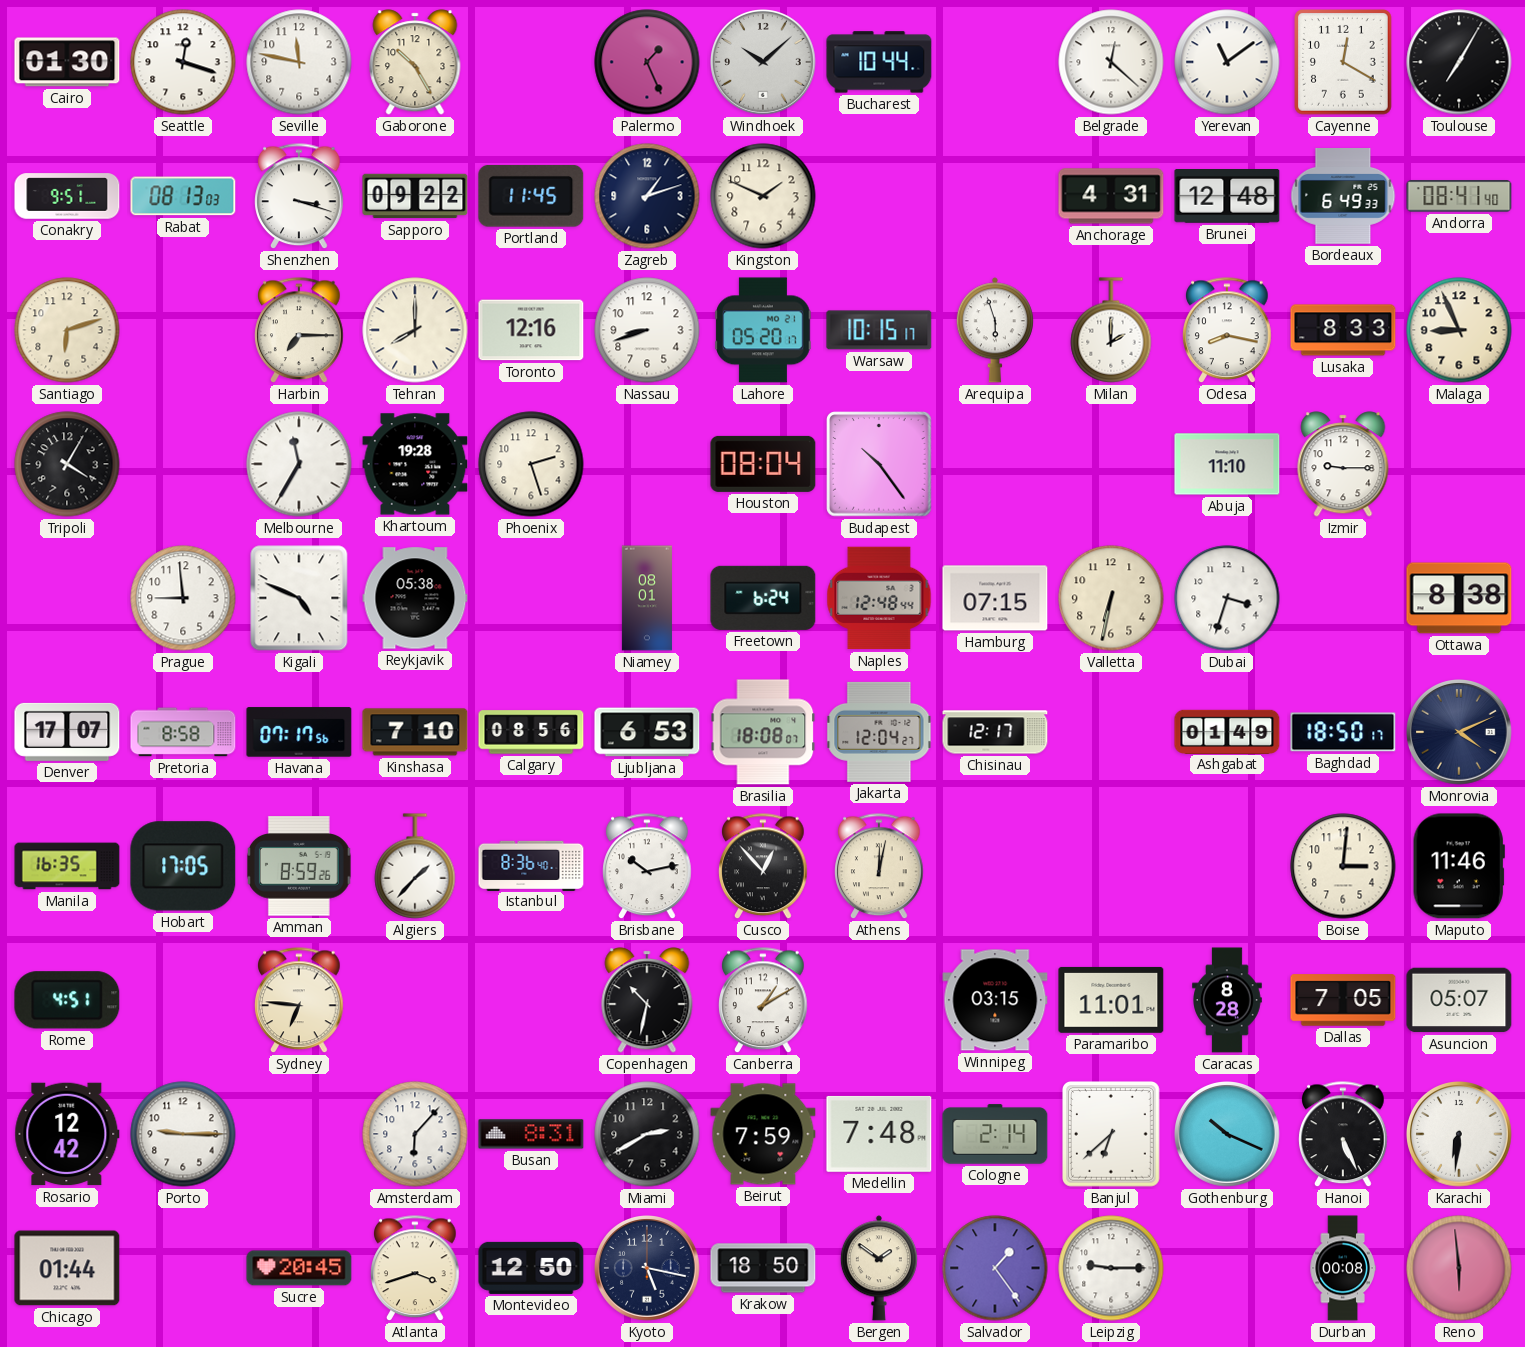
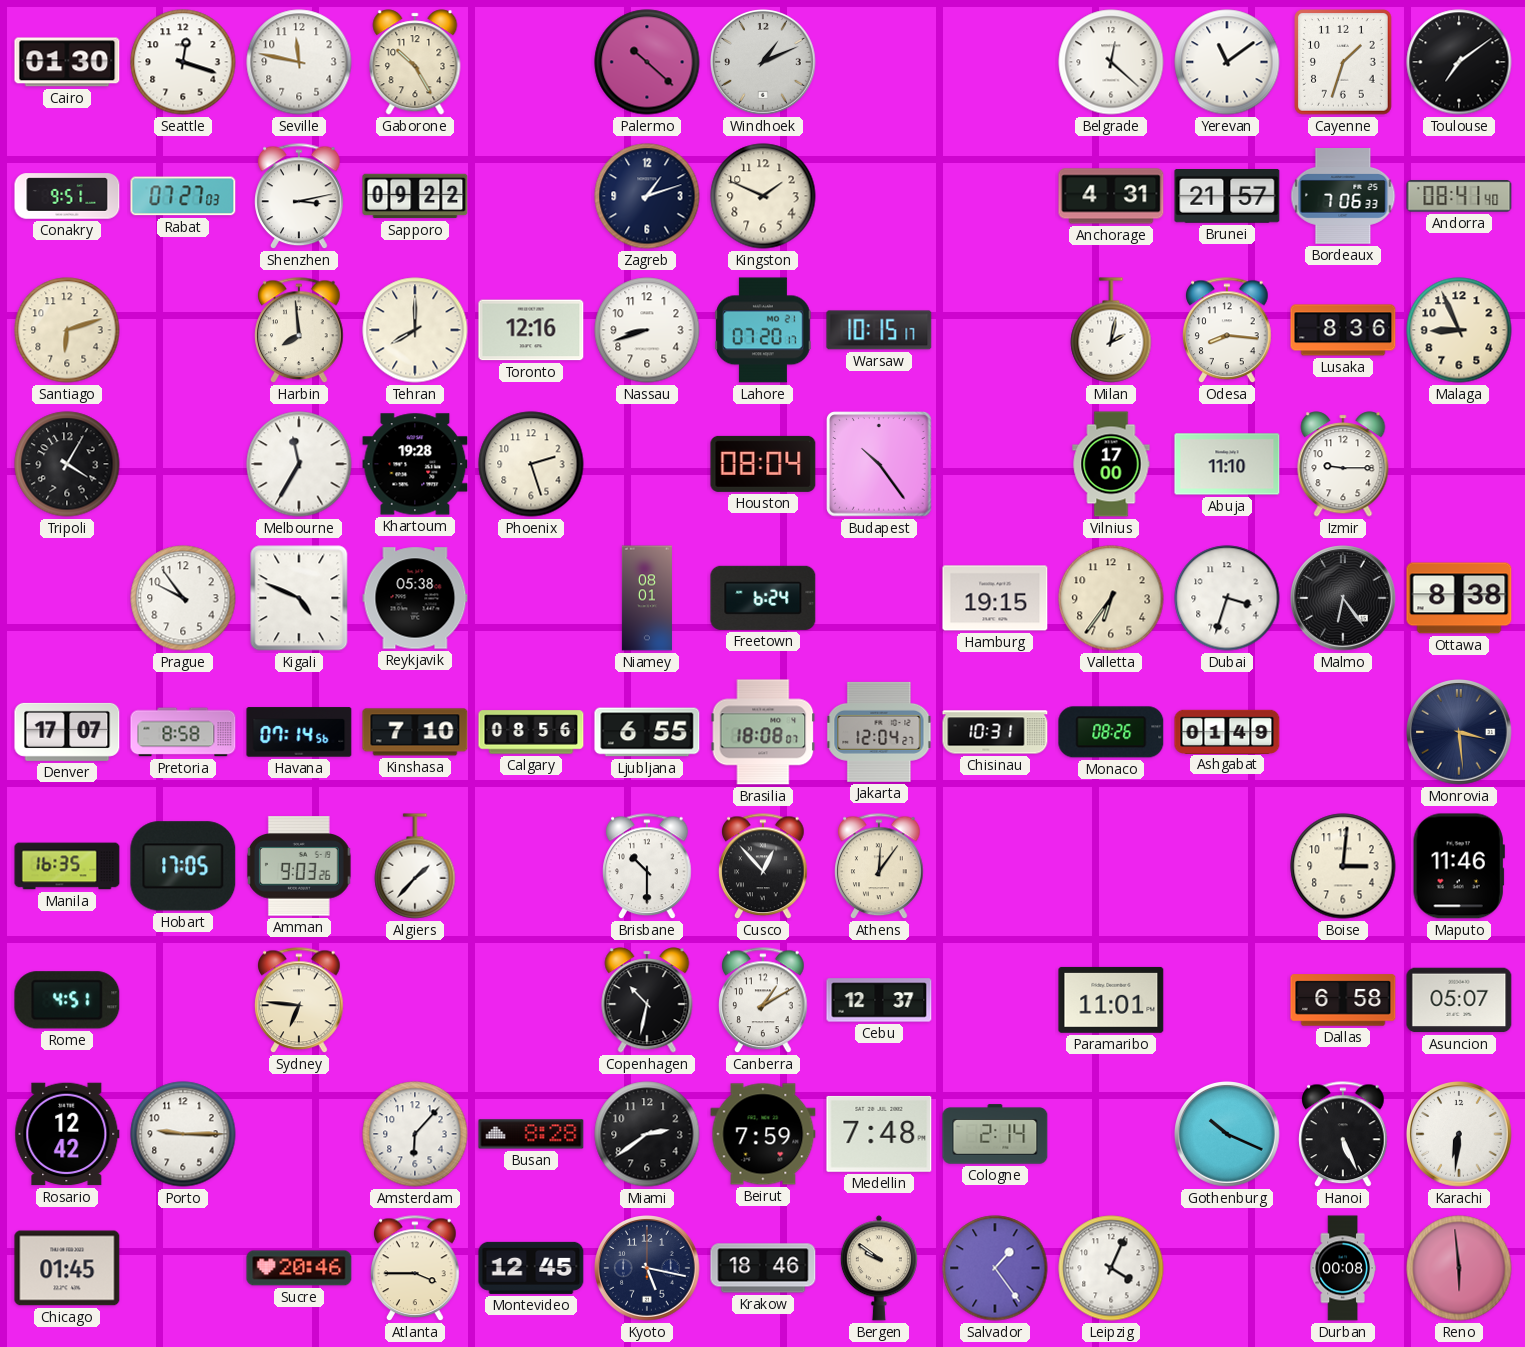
Palermo: 1:26 -> 10:22 (647, 62)
Windhoek: 10:08 -> 1:11 (764, 62)
Bucharest: 10:44 -> none (879, 62)
Cayenne: 12:20 -> 1:33 (1344, 63)
Toulouse: 7:05 -> 7:09 (1459, 62)
Rabat: 08:13 -> 07:27 (183, 196)
Shenzhen: 3:18 -> 3:13 (299, 197)
Portland: 11:45 -> none (531, 196)
Brunei: 12:48 -> 21:57 (1227, 197)
Bordeaux: 6:49 -> 7:06 (1343, 197)
Harbin: 7:15 -> 7:59 (299, 331)
Lahore: 05:20 -> 07:20 (763, 330)
Arequipa: 5:57 -> none (995, 330)
Milan: 2:00 -> 2:02 (1111, 330)
Odesa: 8:17 -> 8:16 (1227, 331)
Lusaka: 8:33 -> 8:36 (1343, 330)
Vilnius: none -> 17:00 (1111, 464)
Prague: 8:59 -> 9:54 (183, 598)
Naples: 12:48 -> none (879, 598)
Hamburg: 07:15 -> 19:15 (995, 598)
Valletta: 6:32 -> 6:36 (1111, 598)
Malmo: none -> 6:24 (1344, 598)
Havana: 07:17 -> 07:14 (299, 732)
Ljubljana: 6:53 -> 6:55 (647, 732)
Chisinau: 12:17 -> 10:31 (995, 732)
Monaco: none -> 08:26 (1111, 732)
Baghdad: 18:50 -> none (1343, 732)
Monrovia: 4:11 -> 3:29 (1460, 732)
Amman: 8:59 -> 9:03 (299, 866)
Istanbul: 8:36 -> none (531, 865)
Brisbane: 10:13 -> 10:30 (647, 867)
Athens: 12:02 -> 12:06 (879, 867)
Cebu: none -> 12:37 (879, 1000)
Winnipeg: 03:15 -> none (995, 1000)
Caracas: 8:28 -> none (1227, 1000)
Dallas: 7:05 -> 6:58 (1343, 1000)
Busan: 8:31 -> 8:28 (531, 1134)
Miami: 2:40 -> 2:39 (647, 1134)
Banjul: 6:38 -> none (1112, 1135)
Chicago: 01:44 -> 01:45 (67, 1268)
Sucre: 20:45 -> 20:46 (299, 1268)
Atlanta: 3:42 -> 3:45 (415, 1269)
Montevideo: 12:50 -> 12:45 (531, 1268)
Krakow: 18:50 -> 18:46 (763, 1268)
Bergen: 1:51 -> 9:51 (879, 1268)
Leipzig: 9:15 -> 4:04 (1111, 1268)
